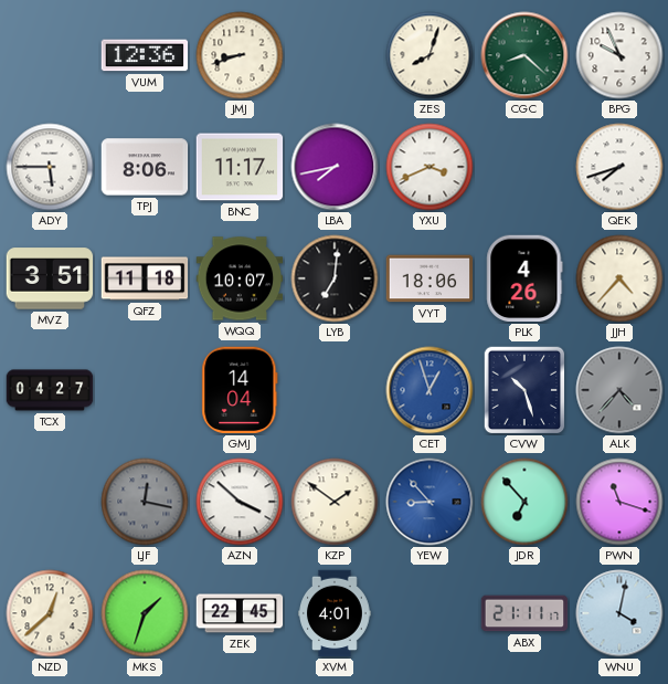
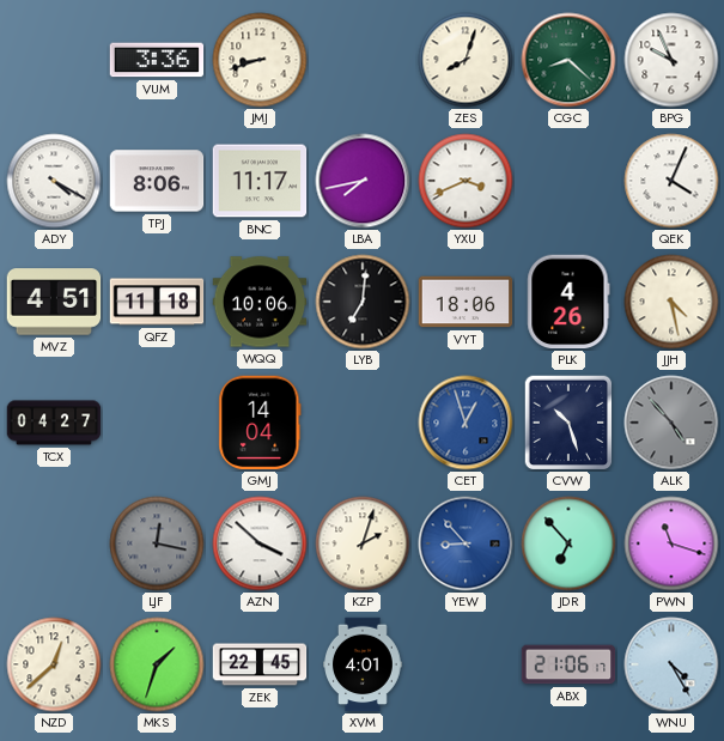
VUM: 12:36 -> 3:36 (157, 60)
ADY: 5:45 -> 4:20 (54, 181)
QEK: 7:42 -> 4:04 (671, 181)
MVZ: 3:51 -> 4:51 (54, 302)
WQQ: 10:07 -> 10:06 (260, 302)
JJH: 4:37 -> 4:28 (671, 302)
ALK: 4:37 -> 4:53 (671, 423)
KZP: 1:51 -> 2:03 (363, 543)
ABX: 21:11 -> 21:06 (568, 664)
WNU: 4:02 -> 4:25 (671, 664)
